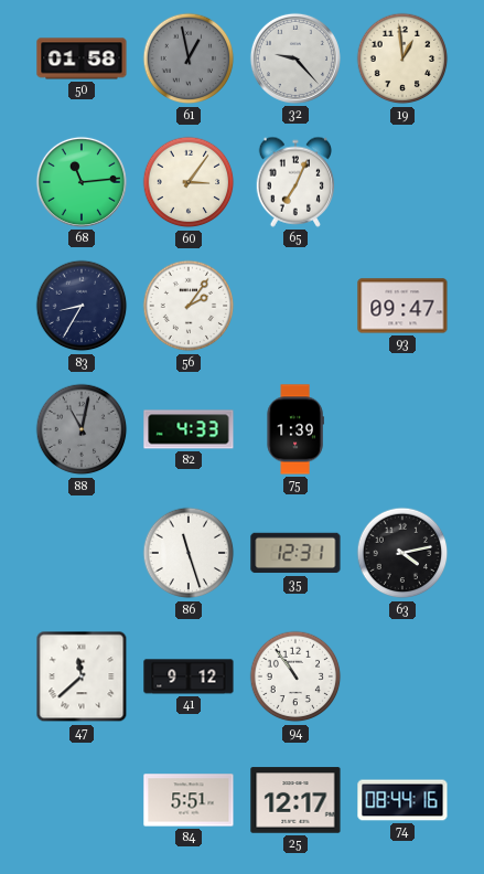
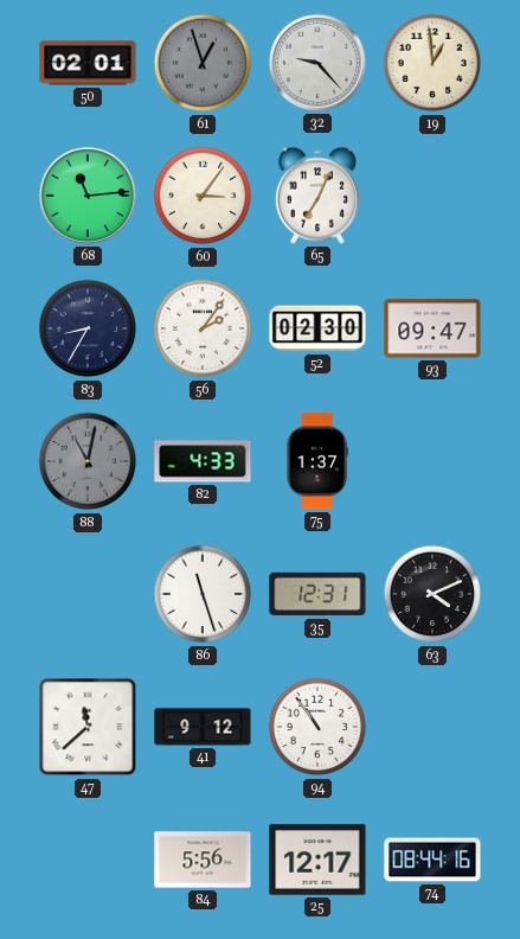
50: 01:58 -> 02:01 (88, 63)
61: 12:58 -> 12:57 (203, 63)
52: none -> 02:30 (317, 328)
75: 1:39 -> 1:37 (317, 461)
63: 4:13 -> 4:11 (432, 594)
84: 5:51 -> 5:56 (203, 860)
